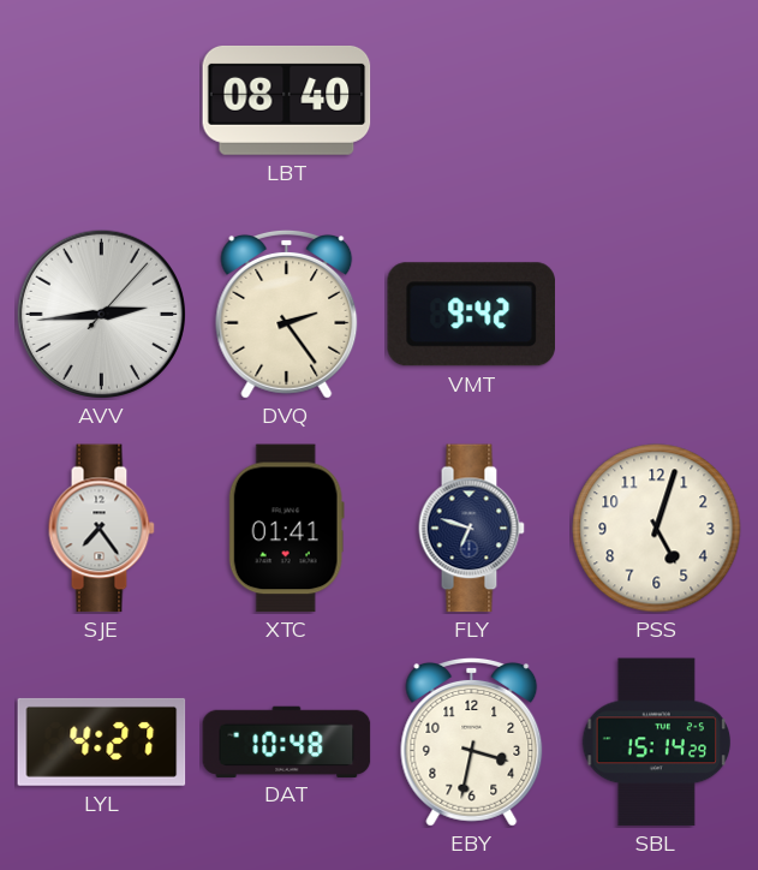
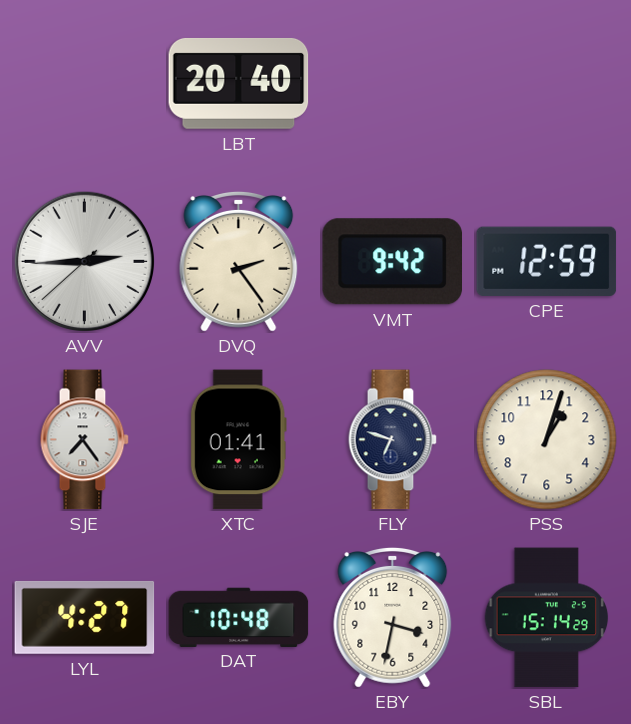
LBT: 08:40 -> 20:40 (239, 83)
AVV: 2:44:07 -> 2:44:38 (84, 261)
CPE: none -> 12:59 (547, 261)
PSS: 5:03 -> 1:03 (547, 440)
